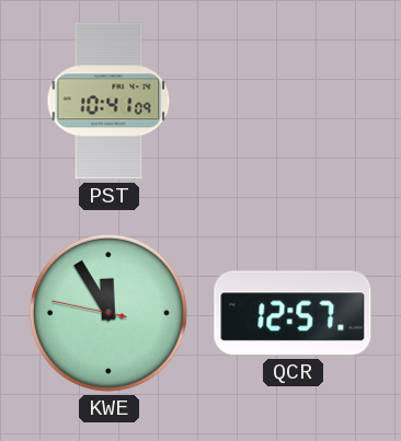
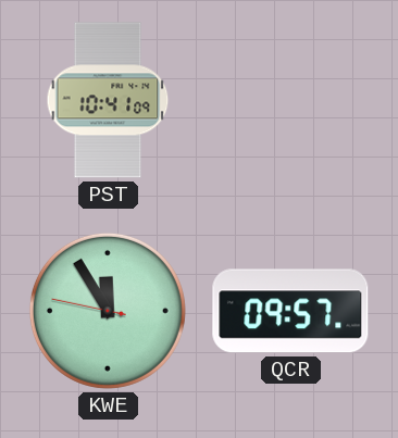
QCR: 12:57 -> 09:57 (290, 311)
